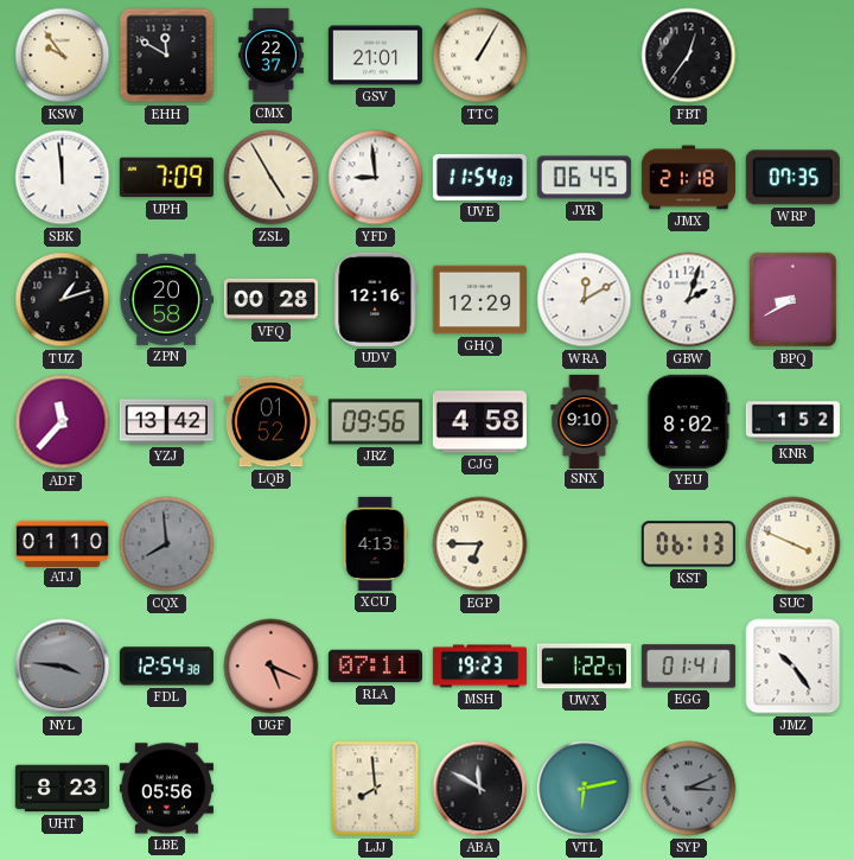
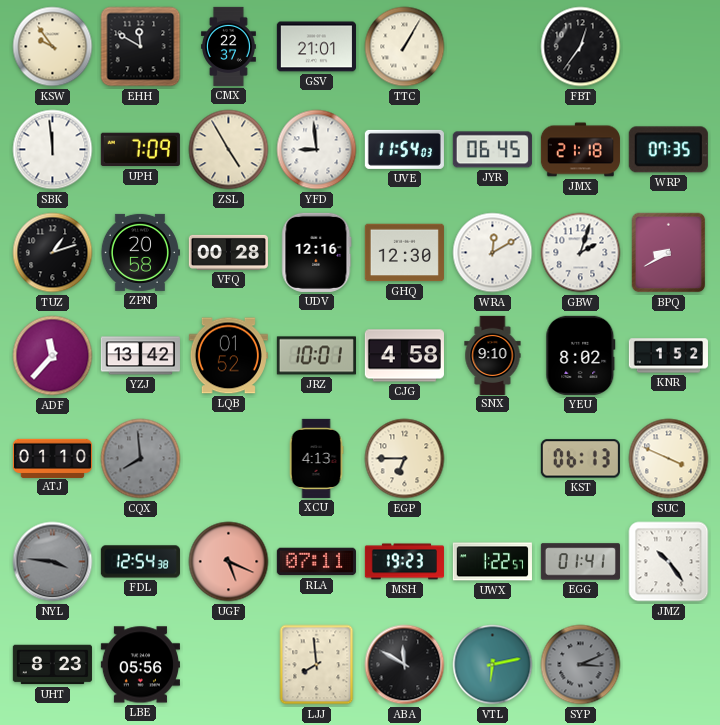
GHQ: 12:29 -> 12:30 (404, 253)
JRZ: 09:56 -> 10:01 (316, 356)
